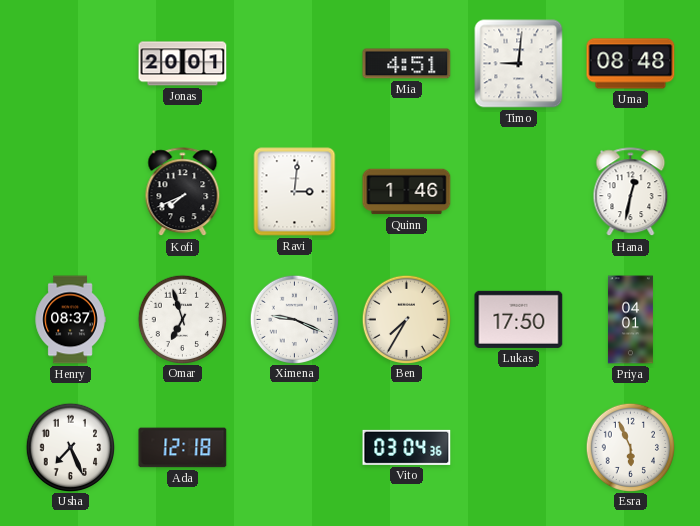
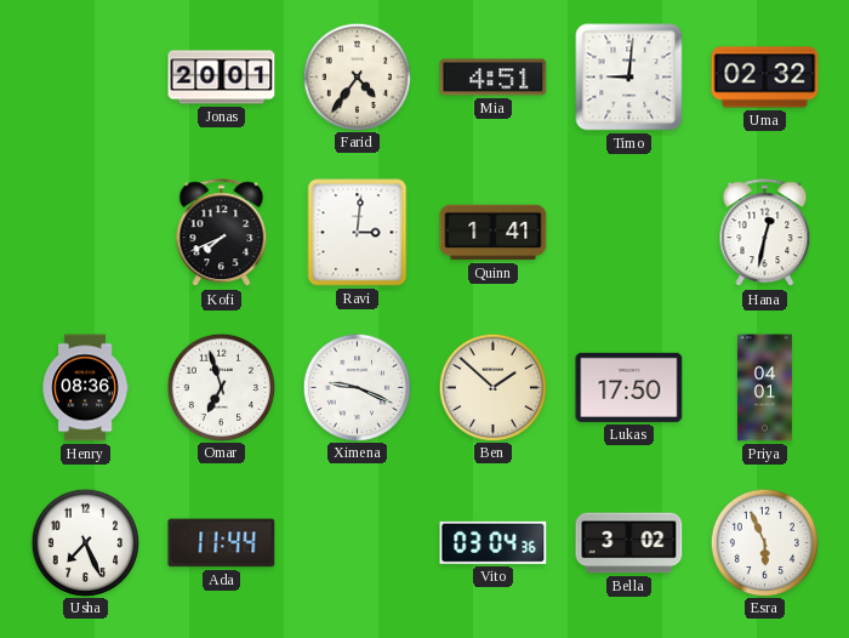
Farid: none -> 4:36 (357, 76)
Uma: 08:48 -> 02:32 (765, 78)
Quinn: 1:46 -> 1:41 (494, 233)
Henry: 08:37 -> 08:36 (85, 388)
Ben: 7:35 -> 1:52 (492, 387)
Ada: 12:18 -> 11:44 (222, 543)
Bella: none -> 3:02 (629, 543)
